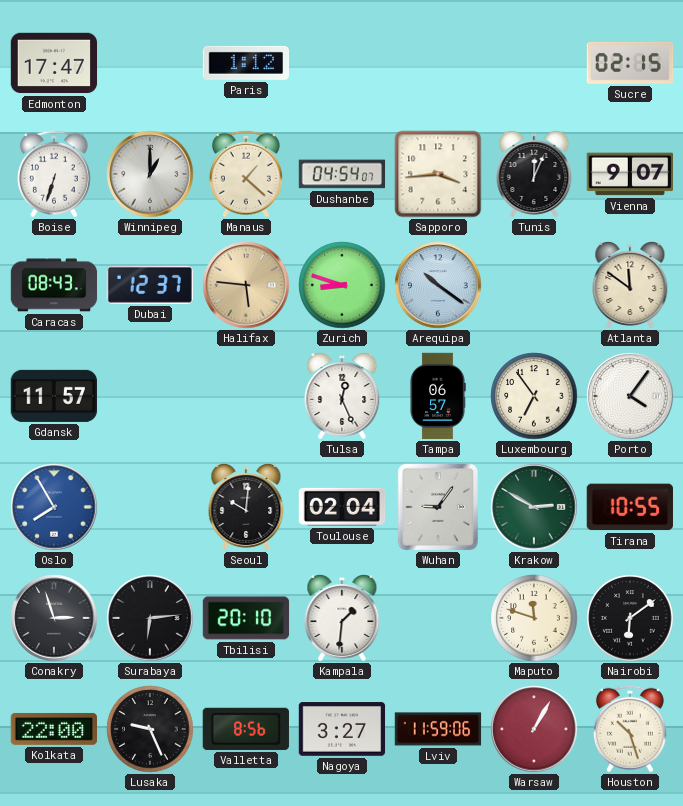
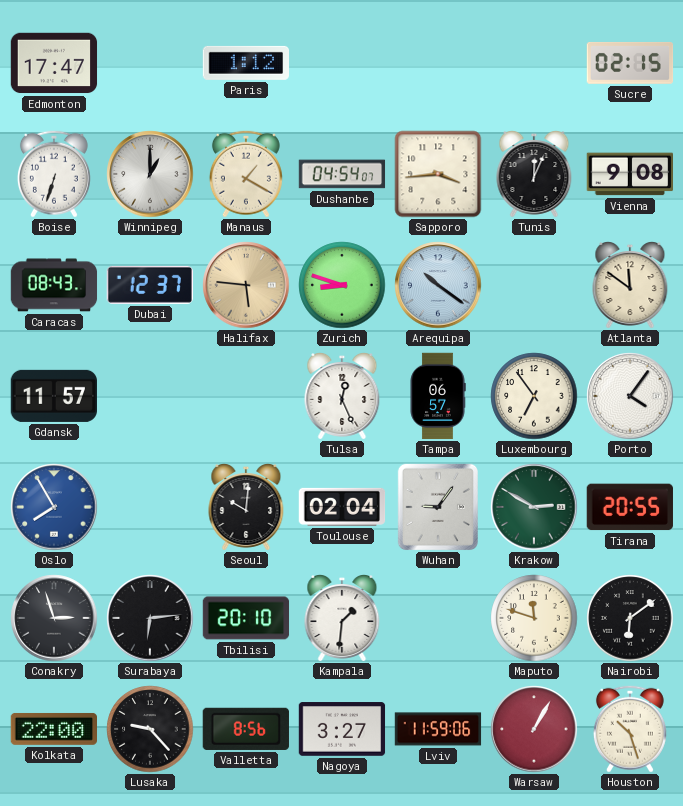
Manaus: 1:22 -> 1:20 (246, 174)
Vienna: 9:07 -> 9:08 (630, 174)
Tirana: 10:55 -> 20:55 (630, 507)
Lusaka: 9:26 -> 9:23 (150, 729)
